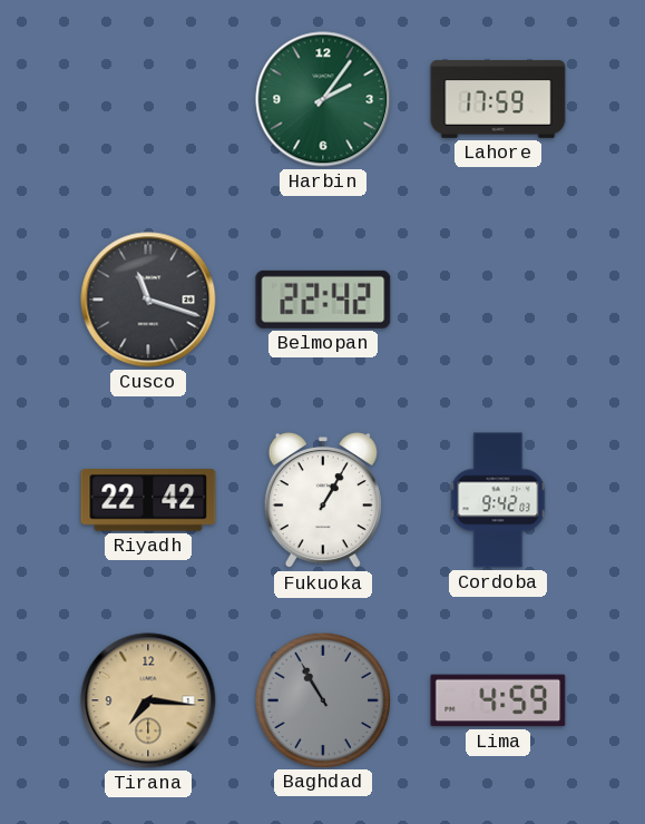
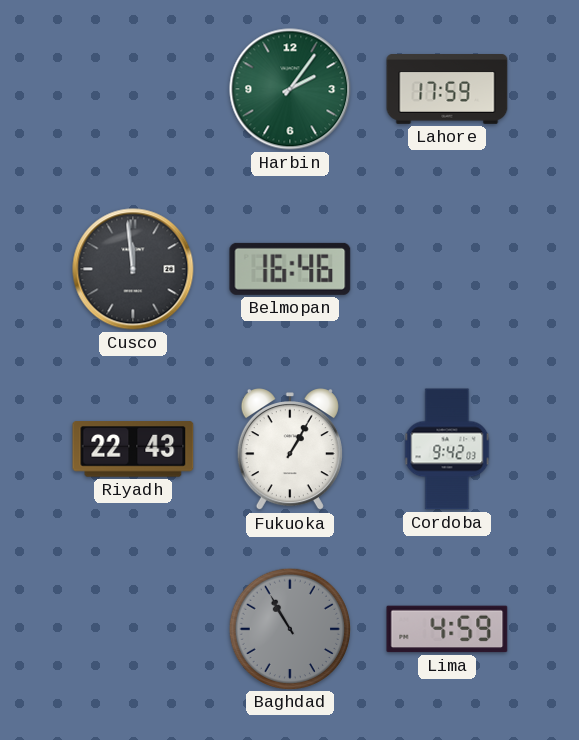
Cusco: 11:18 -> 11:59 (133, 269)
Belmopan: 22:42 -> 16:46 (290, 269)
Riyadh: 22:42 -> 22:43 (133, 449)
Tirana: 7:16 -> none (148, 700)
